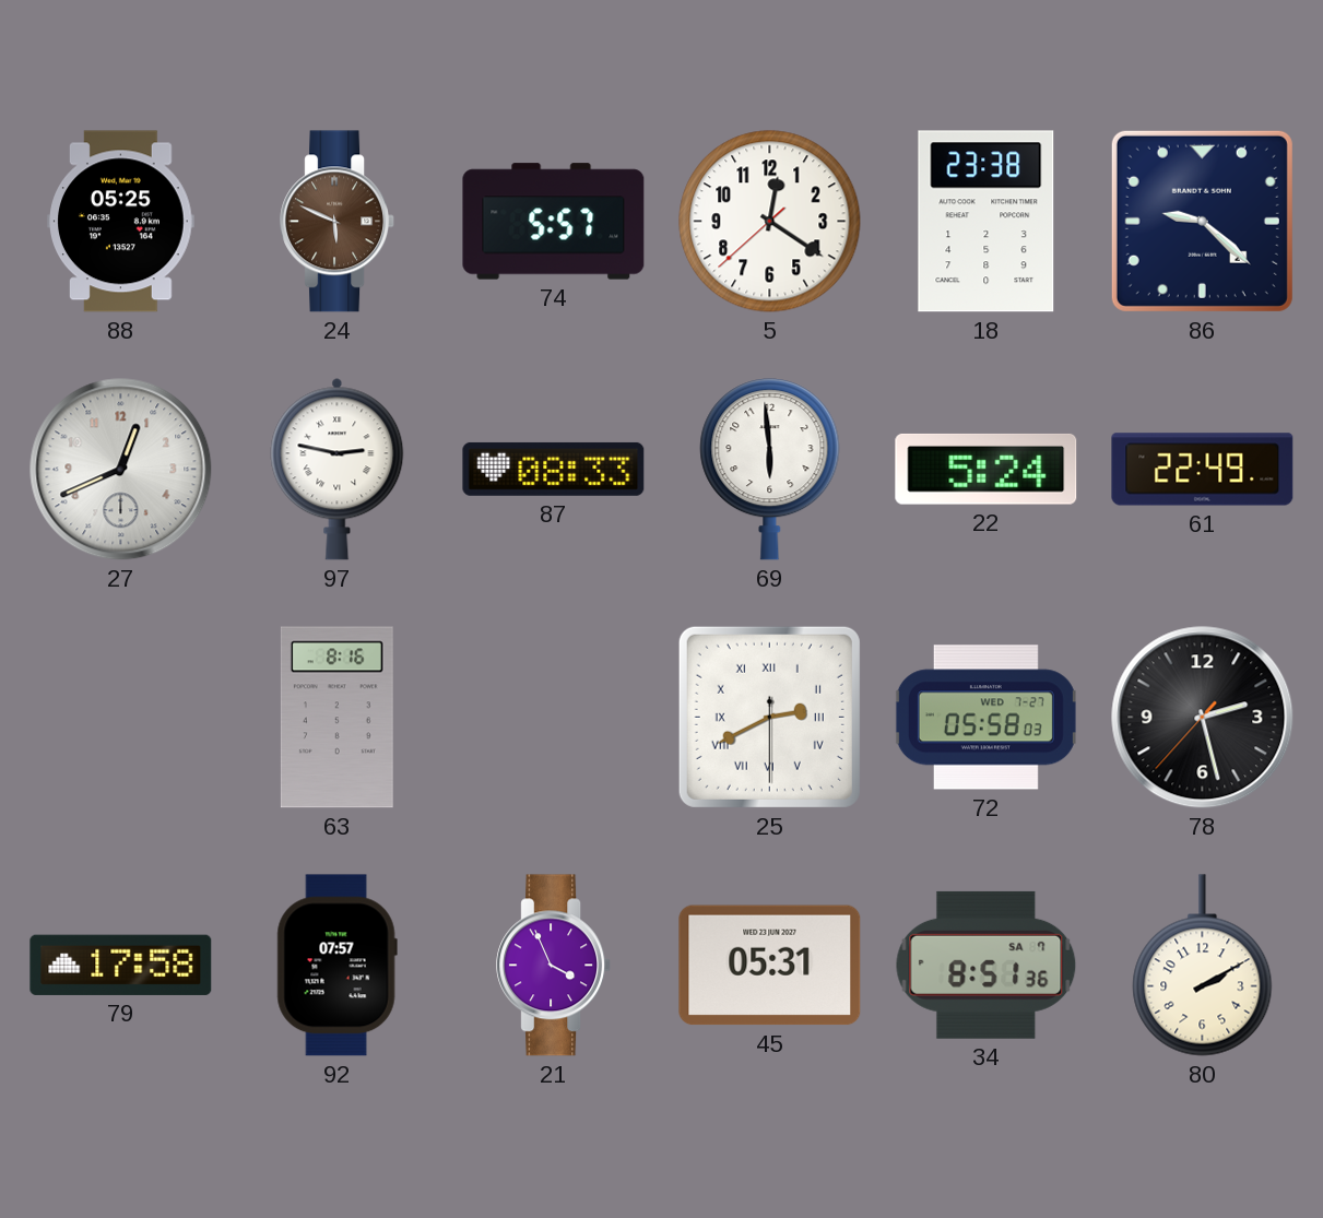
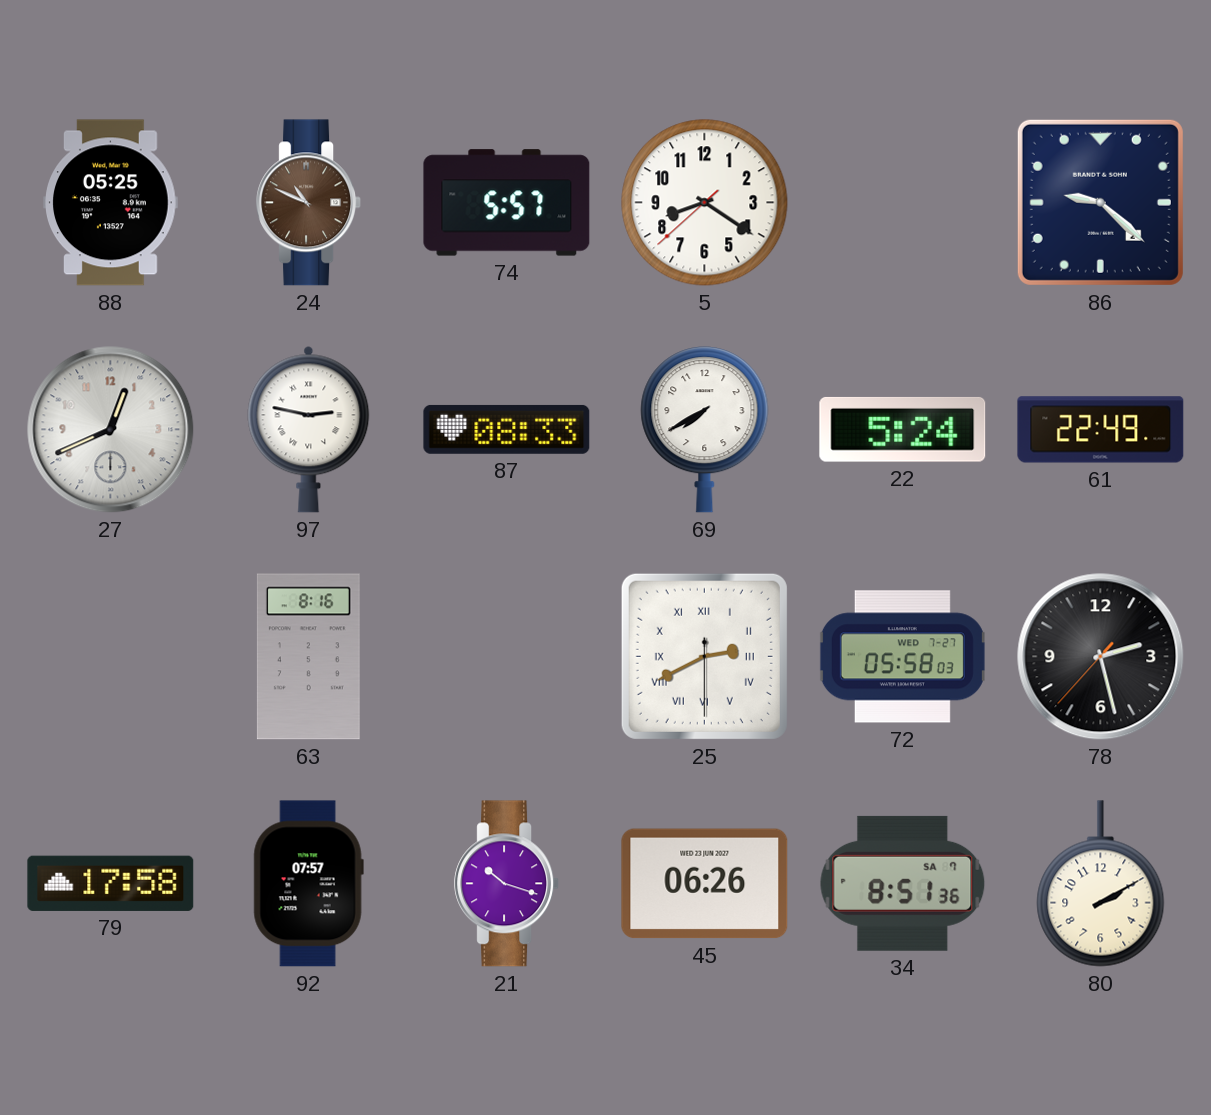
24: 5:49 -> 10:49 (309, 203)
5: 12:20 -> 8:20 (705, 203)
18: 23:38 -> none (987, 222)
69: 5:59 -> 7:40 (705, 430)
21: 3:56 -> 10:18 (507, 884)
45: 05:31 -> 06:26 (705, 884)
